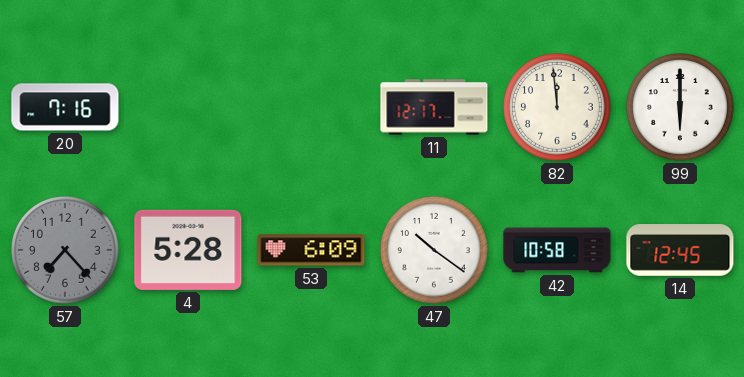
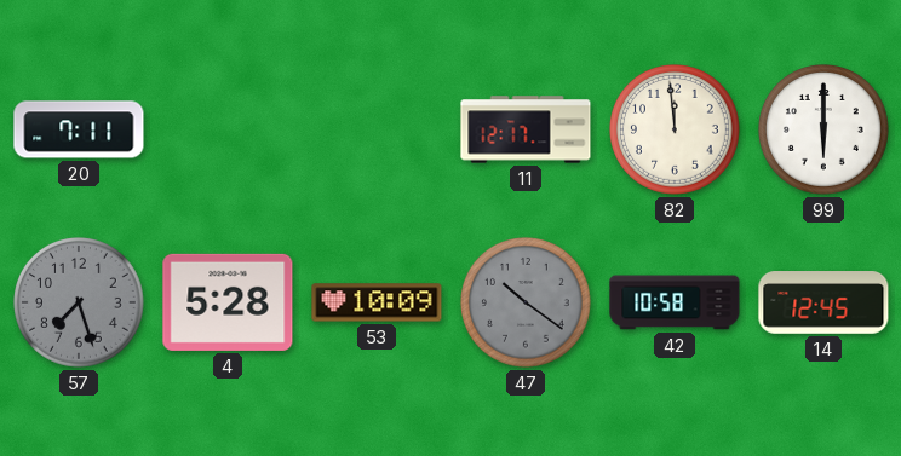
20: 7:16 -> 7:11 (79, 129)
57: 7:23 -> 7:27 (80, 304)
53: 6:09 -> 10:09 (377, 302)
47 dial: white -> grey (527, 304)
